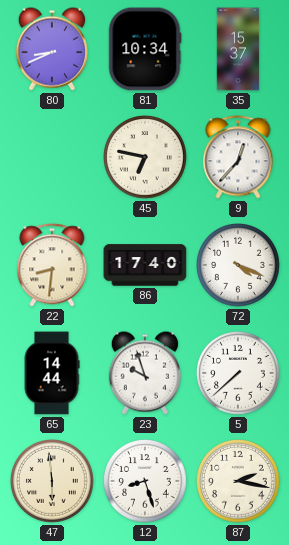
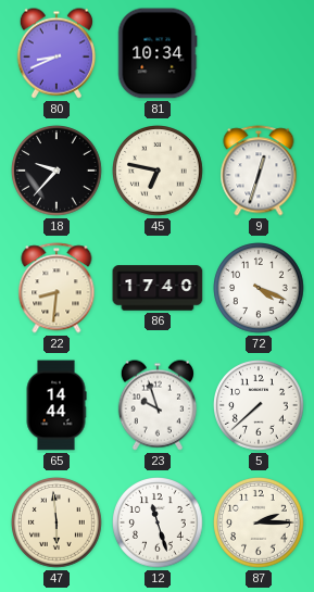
35: 15:37 -> none (238, 49)
18: none -> 9:37 (58, 172)
9: 12:37 -> 12:33 (259, 171)
12: 8:27 -> 11:27 (159, 524)
87: 2:17 -> 2:15 (260, 524)
